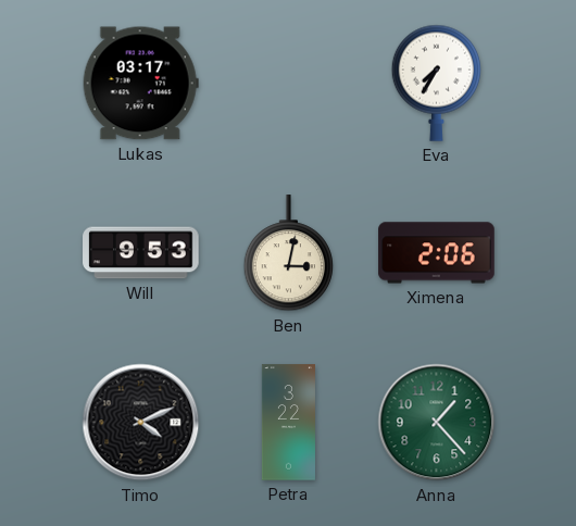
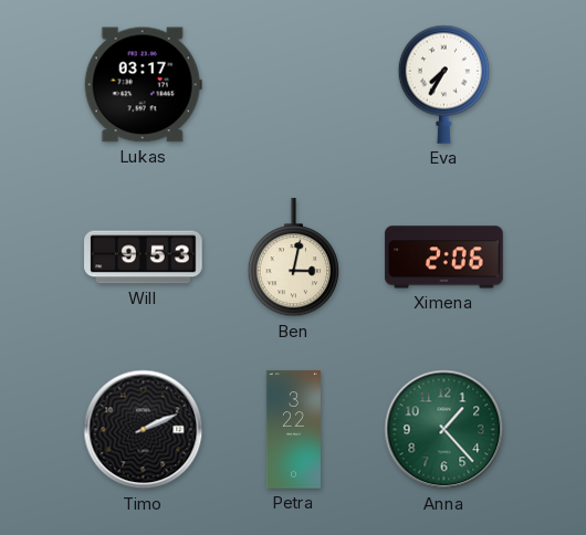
Timo: 4:11 -> 2:11 (144, 430)
